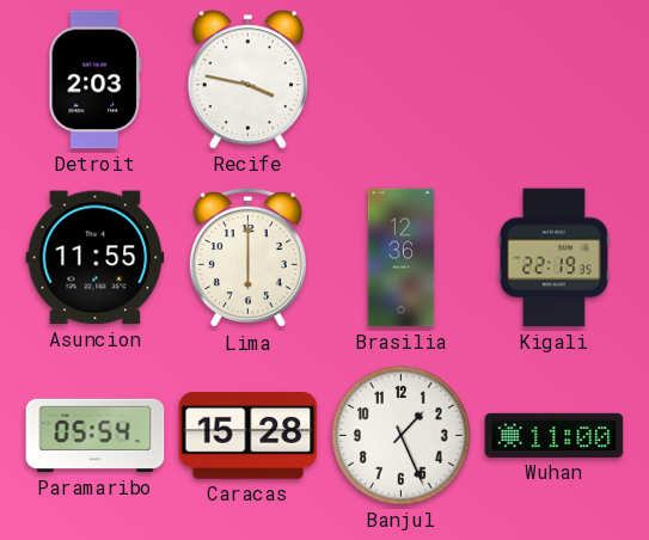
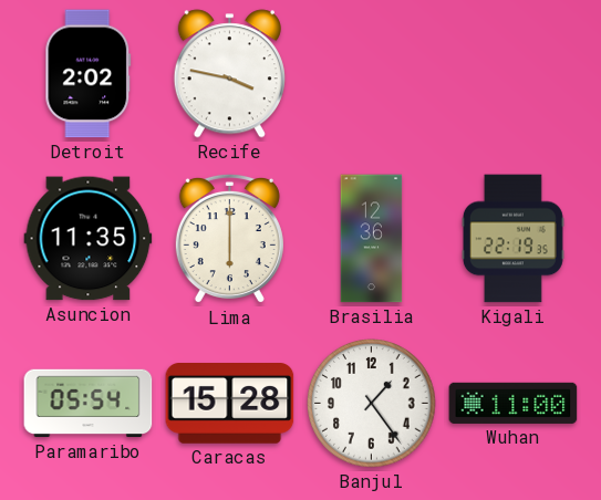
Detroit: 2:03 -> 2:02 (89, 74)
Asuncion: 11:55 -> 11:35 (89, 239)
Banjul: 1:26 -> 1:24 (372, 404)
